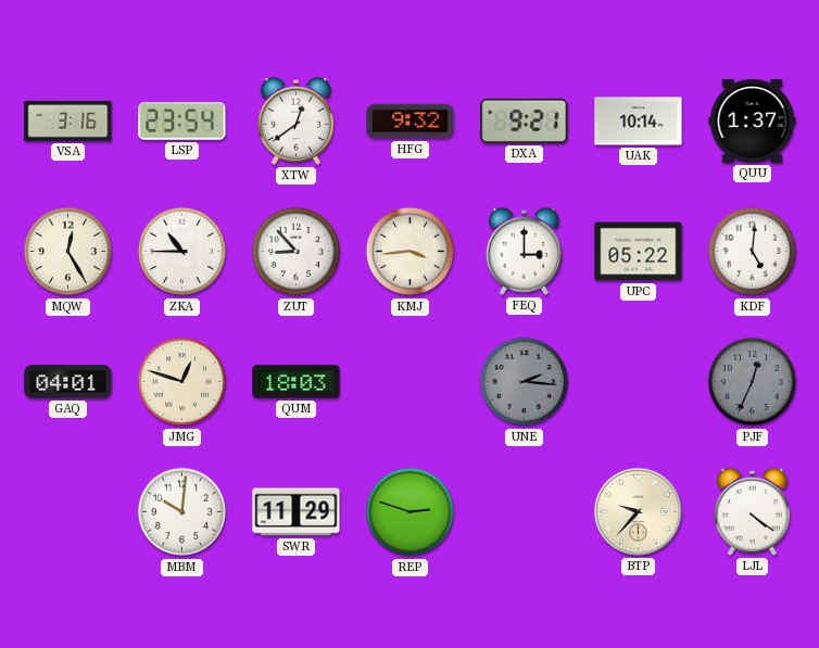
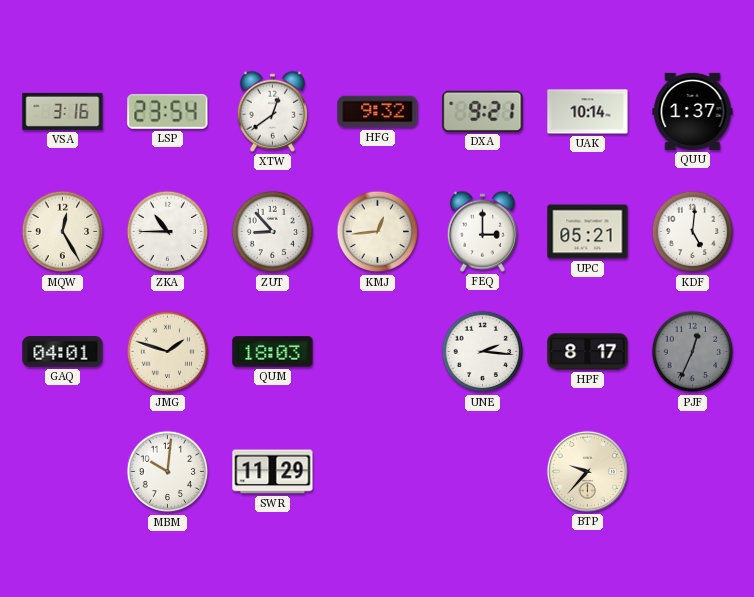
KMJ: 3:44 -> 12:44 (378, 232)
UPC: 05:22 -> 05:21 (588, 232)
JMG: 12:48 -> 1:48 (168, 352)
UNE dial: grey -> white (483, 352)
HPF: none -> 8:17 (588, 352)
REP: 2:48 -> none (411, 512)
LJL: 4:21 -> none (752, 511)
